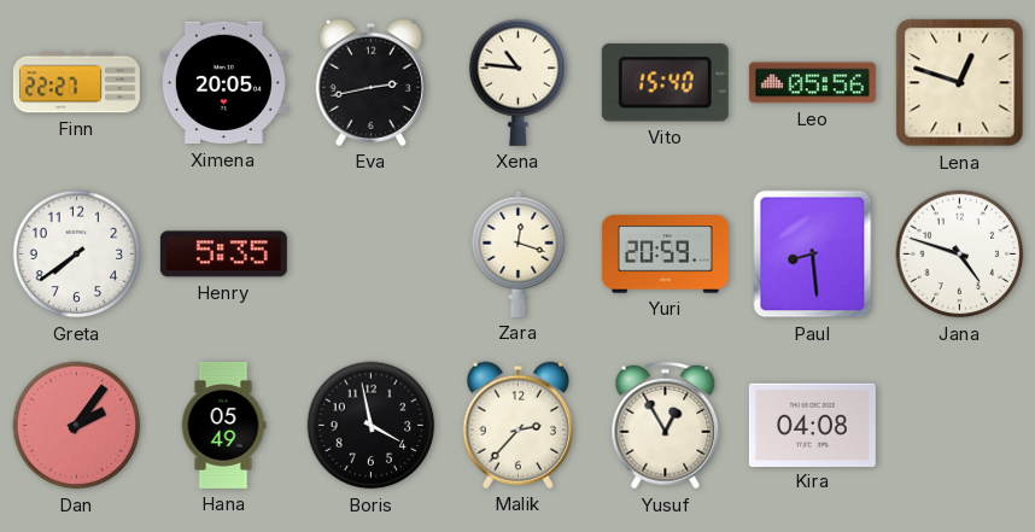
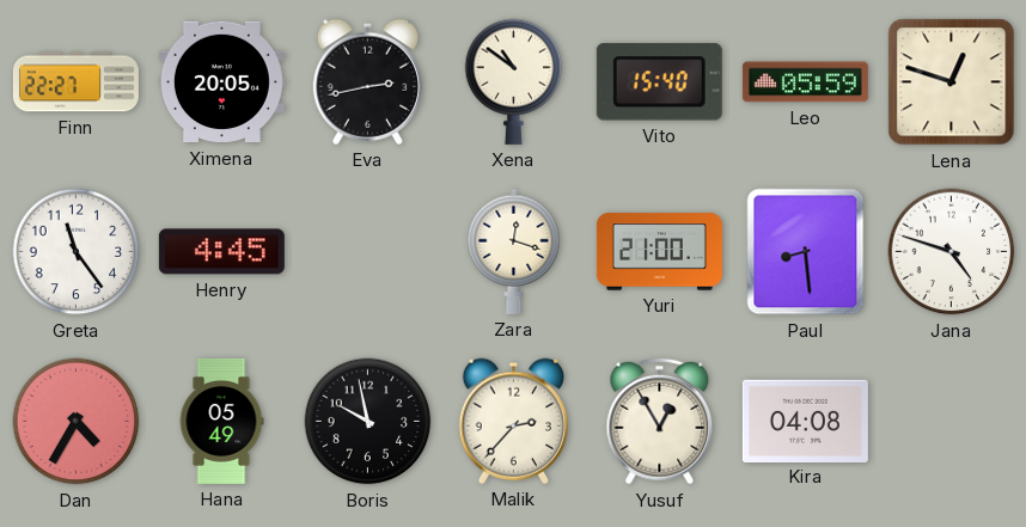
Xena: 10:46 -> 10:51 (514, 81)
Leo: 05:56 -> 05:59 (805, 82)
Greta: 7:39 -> 11:24 (77, 252)
Henry: 5:35 -> 4:45 (221, 252)
Yuri: 20:59 -> 21:00 (659, 252)
Dan: 2:06 -> 4:35 (77, 422)
Boris: 3:58 -> 9:58 (368, 422)
